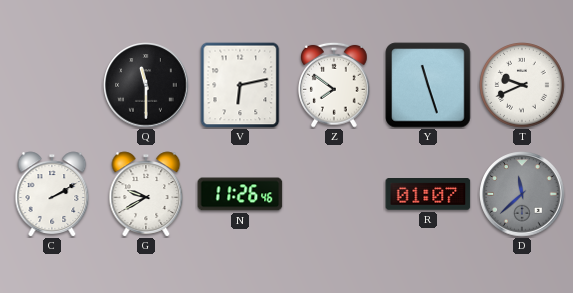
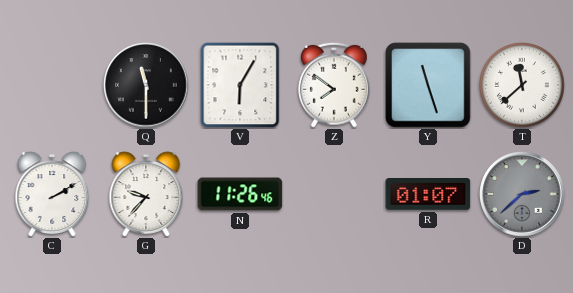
V: 6:13 -> 6:05 (240, 85)
T: 9:41 -> 11:38 (523, 86)
G: 9:40 -> 9:37 (146, 194)
D: 11:38 -> 2:38 (522, 194)
